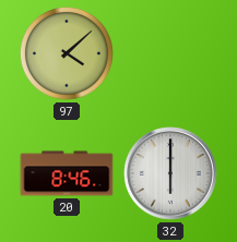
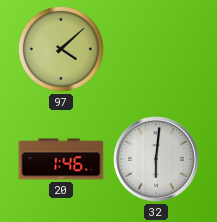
20: 8:46 -> 1:46 (61, 159)
32: 6:00 -> 6:01 (156, 159)
